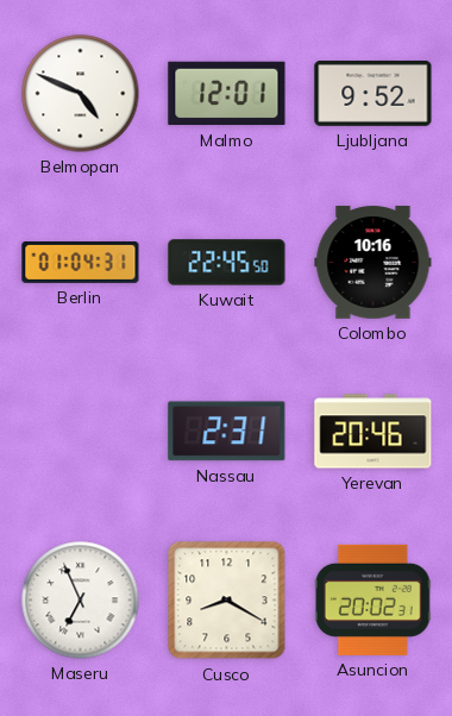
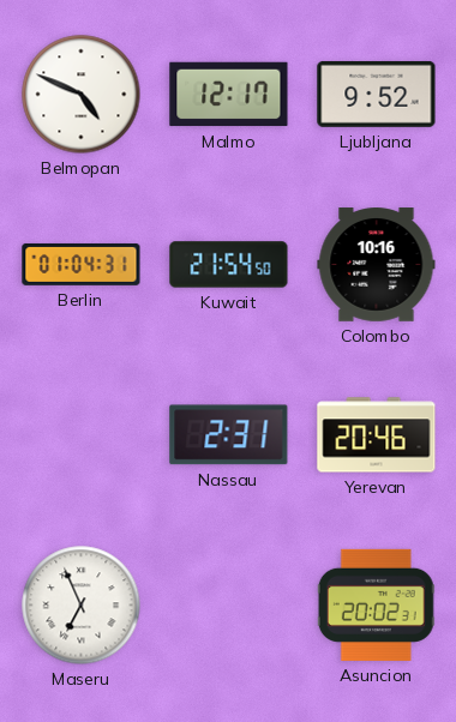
Malmo: 12:01 -> 12:17 (229, 95)
Kuwait: 22:45 -> 21:54 (229, 265)
Cusco: 8:20 -> none (227, 601)
